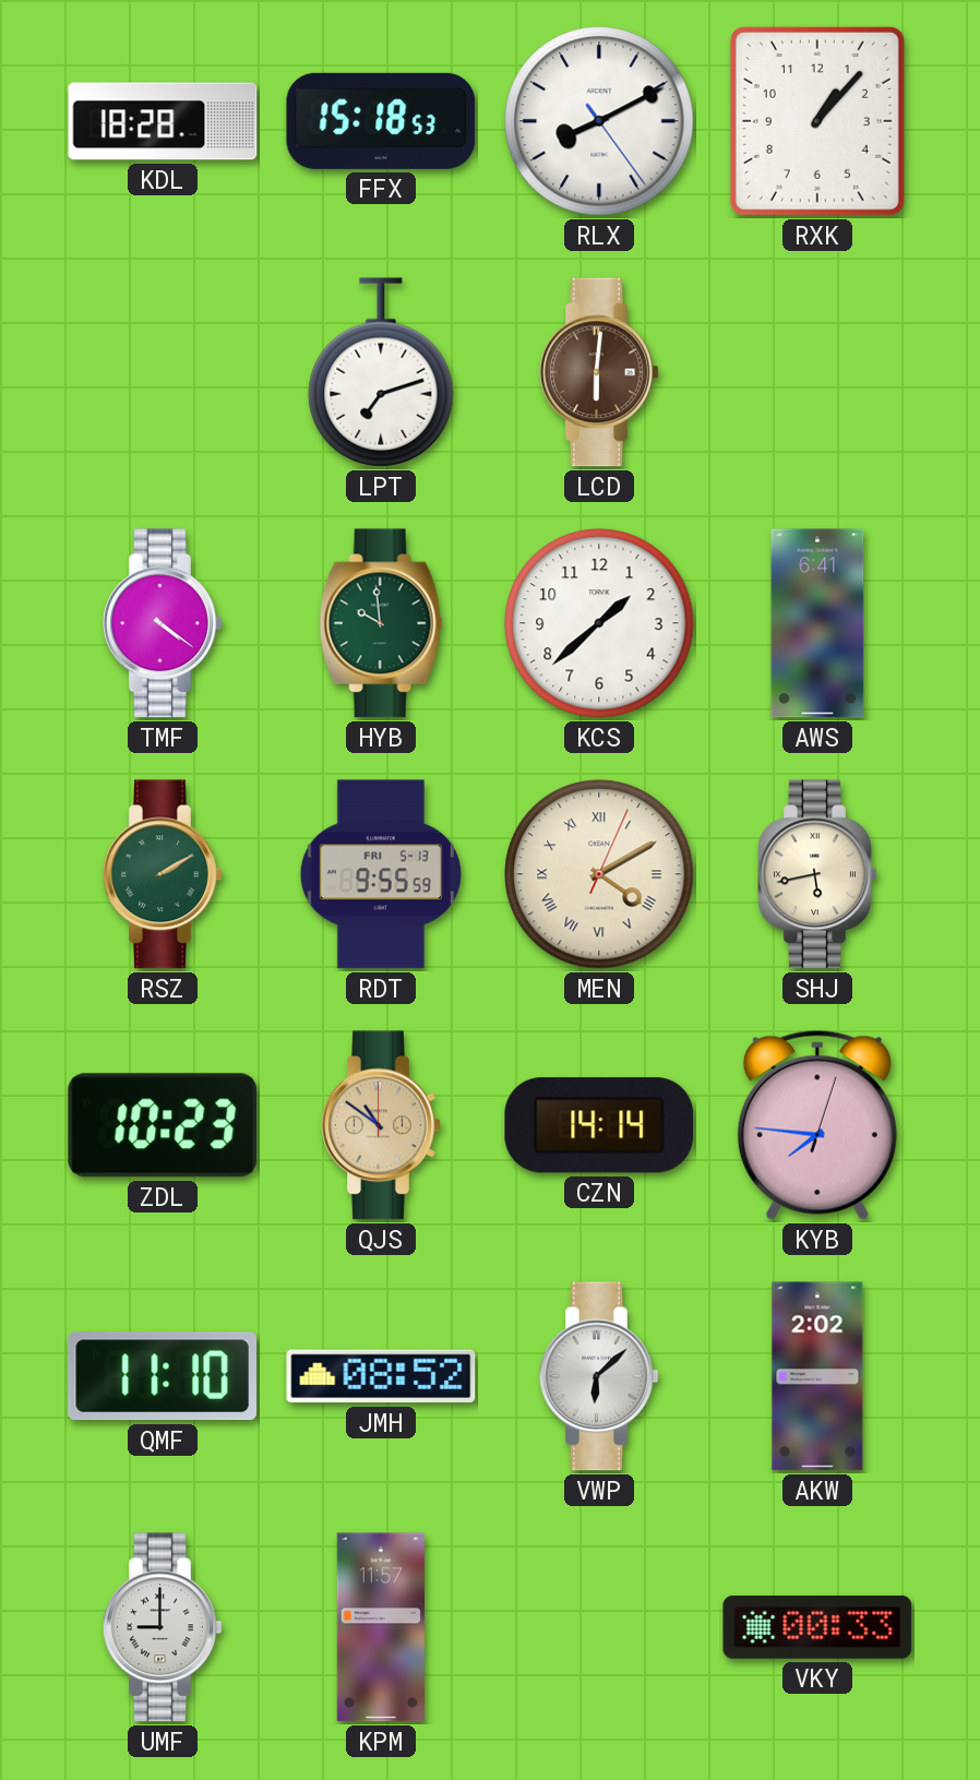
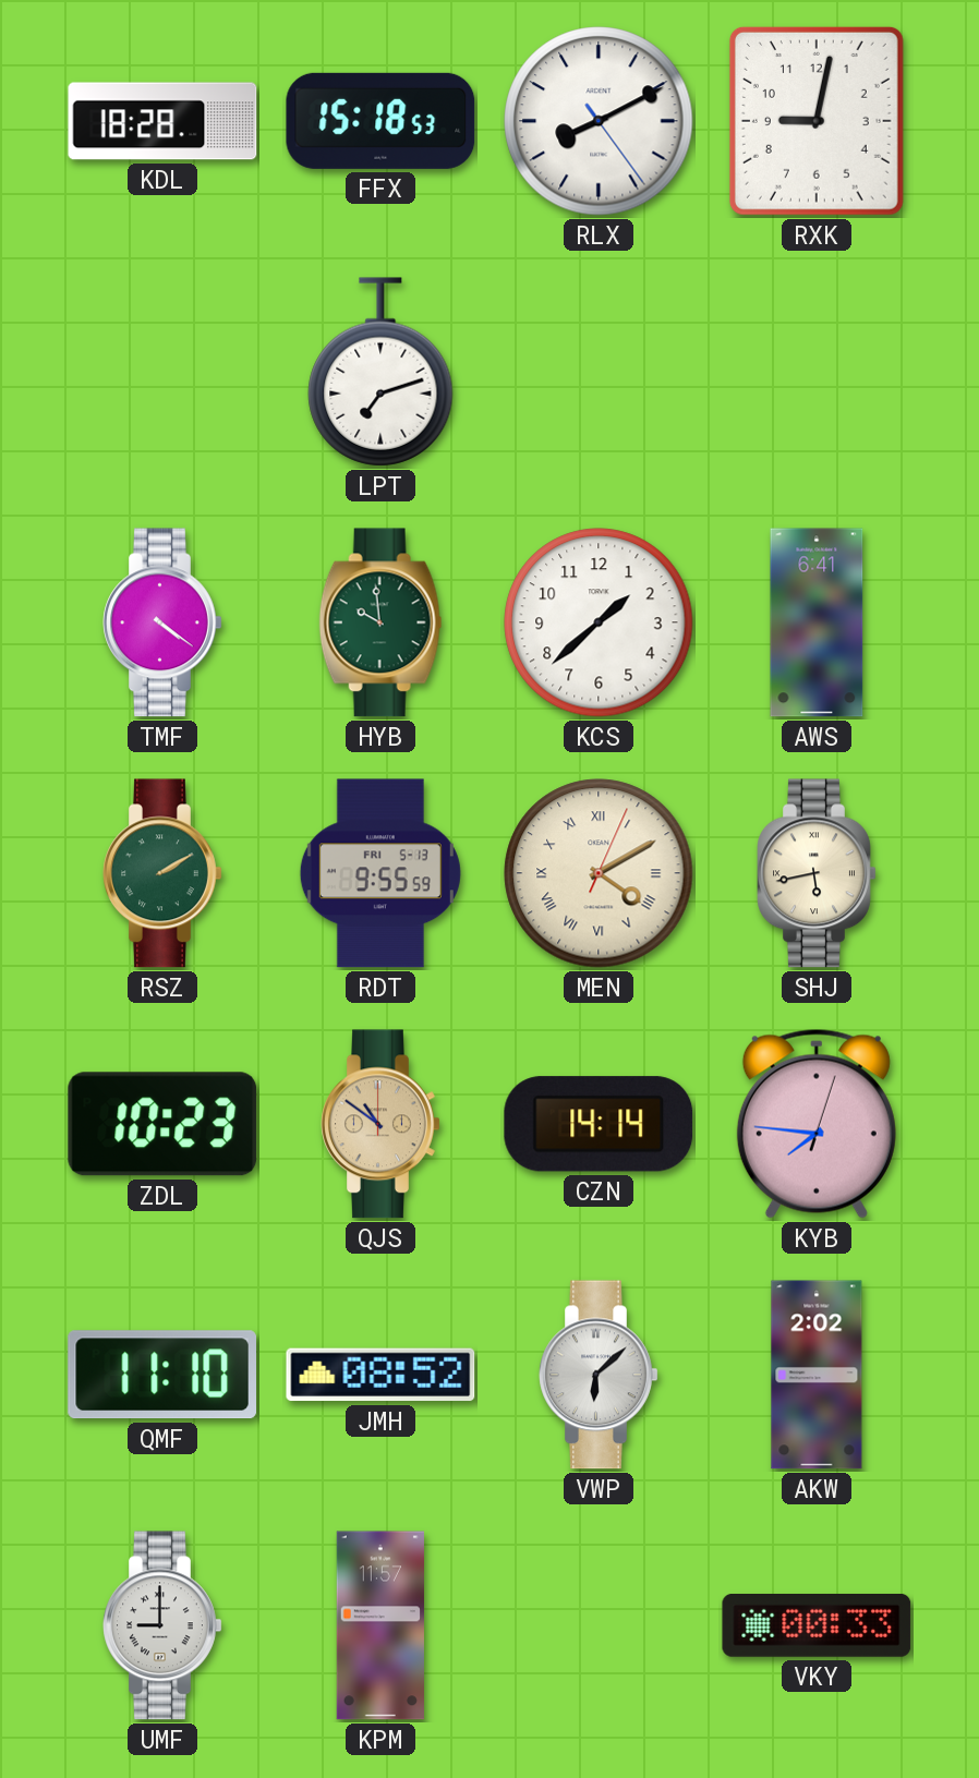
RXK: 1:07 -> 9:02 (817, 121)
LCD: 6:01 -> none (599, 372)
